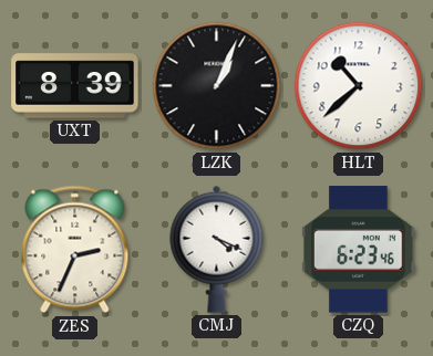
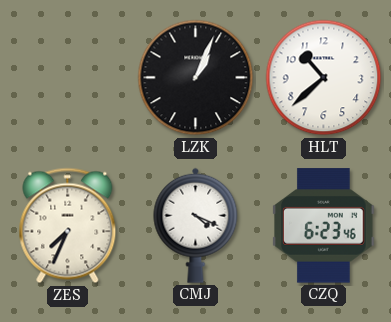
UXT: 8:39 -> none (75, 86)
ZES: 2:34 -> 7:34 (68, 226)
